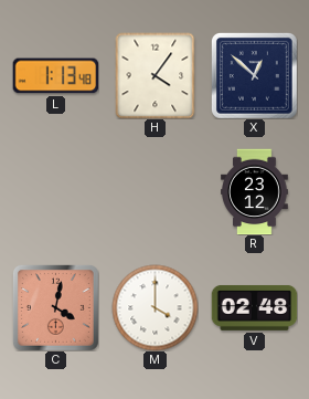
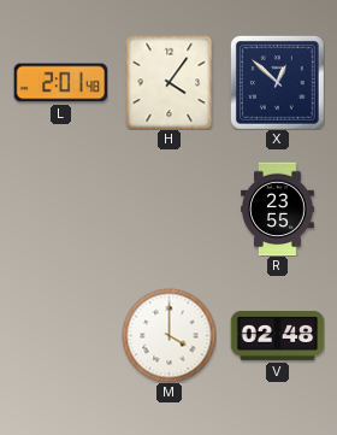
L: 1:13 -> 2:01 (60, 83)
R: 23:12 -> 23:55 (278, 208)
C: 4:02 -> none (56, 308)
